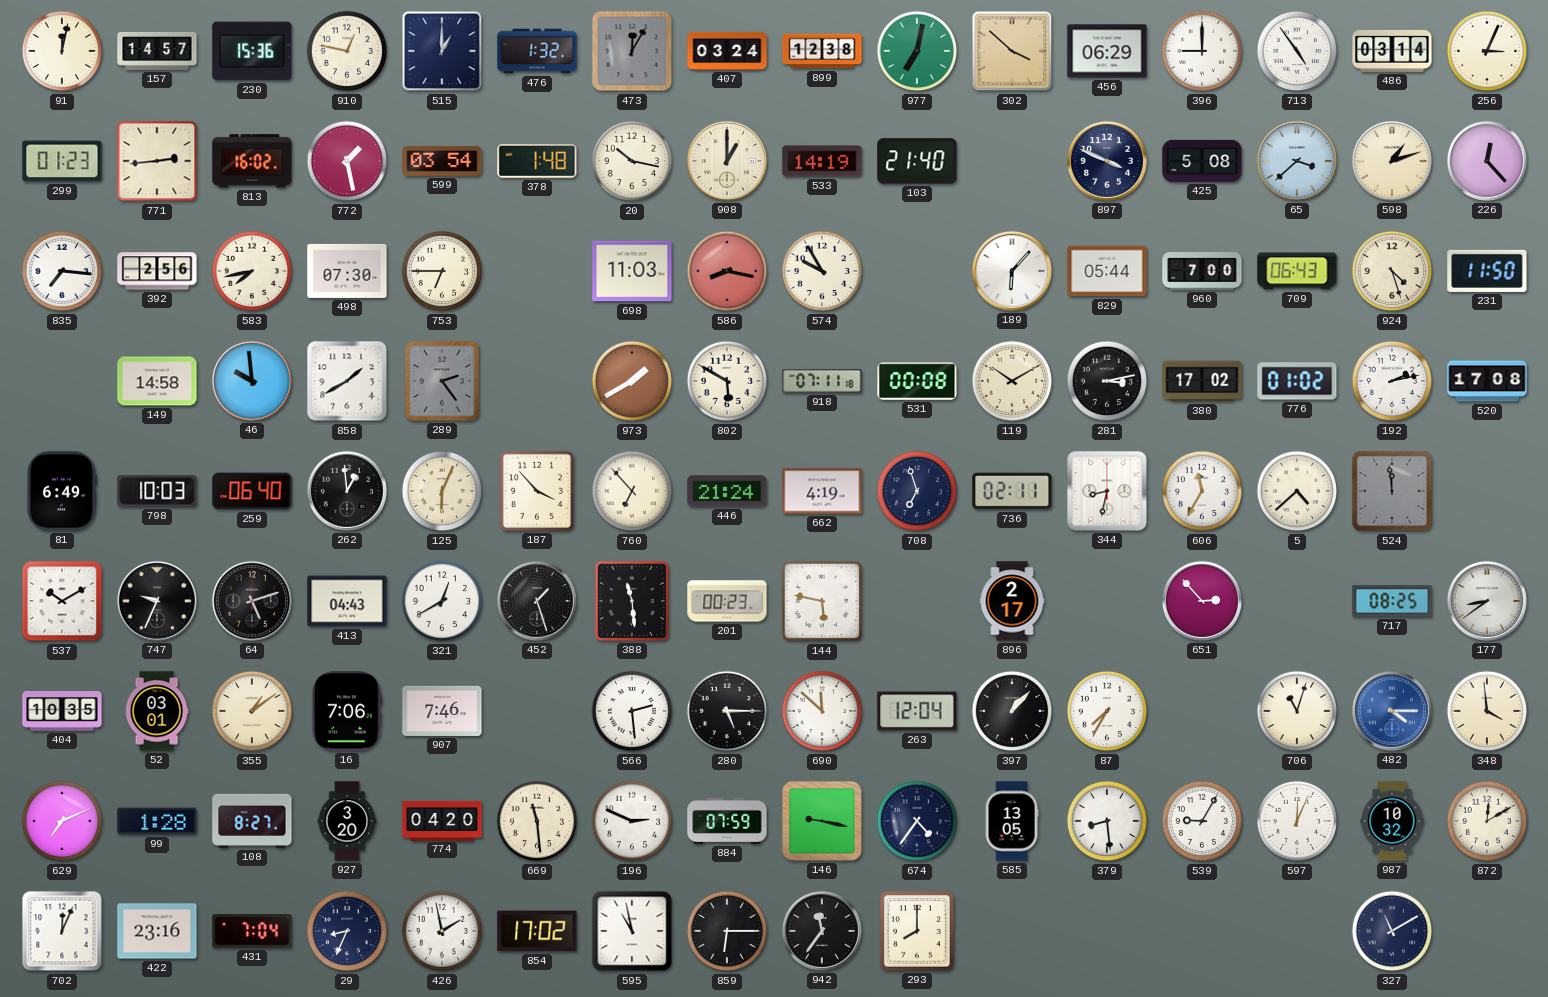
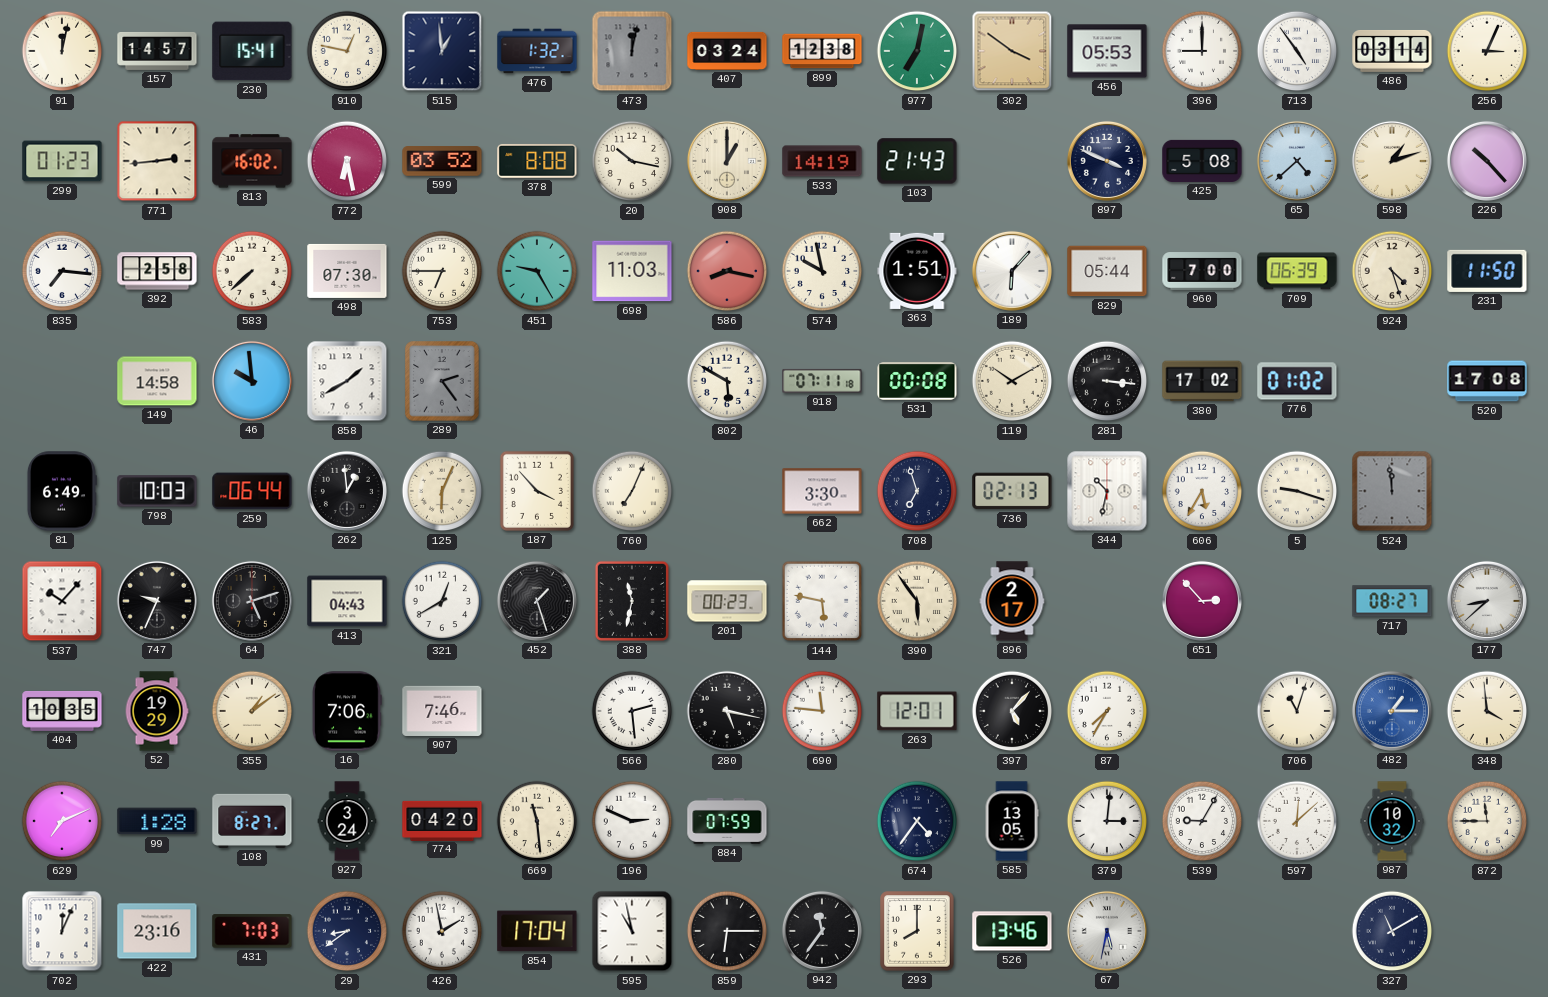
230: 15:36 -> 15:41 (252, 51)
515: 1:00 -> 12:59 (442, 51)
473: 12:05 -> 12:02 (632, 51)
302: 3:52 -> 3:51 (1012, 51)
456: 06:29 -> 05:53 (1107, 51)
772: 1:28 -> 6:28 (347, 161)
599: 03:54 -> 03:52 (442, 161)
378: 1:48 -> 8:08 (537, 161)
103: 21:40 -> 21:43 (917, 161)
65: 3:38 -> 4:38 (1297, 161)
226: 12:23 -> 10:23 (1487, 161)
392: 2:56 -> 2:58 (157, 271)
583: 7:43 -> 7:38 (252, 271)
451: none -> 9:25 (537, 271)
574: 9:55 -> 9:58 (822, 271)
363: none -> 1:51 (917, 271)
709: 06:43 -> 06:39 (1297, 271)
973: 1:40 -> none (632, 381)
281: 3:13 -> 3:16 (1107, 381)
192: 2:13 -> none (1392, 381)
259: 06:40 -> 06:44 (252, 491)
760: 6:53 -> 7:04 (632, 491)
446: 21:24 -> none (727, 491)
662: 4:19 -> 3:30 (822, 491)
736: 02:11 -> 02:13 (1012, 491)
344: 8:32 -> 10:32 (1107, 491)
606: 11:35 -> 5:35 (1202, 491)
5: 4:38 -> 9:18 (1297, 491)
537: 10:10 -> 10:07 (62, 601)
388: 11:29 -> 11:32 (632, 601)
390: none -> 5:54 (917, 601)
717: 08:25 -> 08:27 (1392, 601)
177: 8:39 -> 8:38 (1487, 601)
52: 03:01 -> 19:29 (157, 711)
280: 5:15 -> 5:17 (727, 711)
690: 11:52 -> 11:46 (822, 711)
263: 12:04 -> 12:01 (917, 711)
397: 1:07 -> 5:07 (1012, 711)
482: 4:15 -> 1:15 (1392, 711)
927: 3:20 -> 3:24 (347, 821)
146: 9:17 -> none (822, 821)
379: 8:29 -> 3:01 (1107, 821)
597: 12:04 -> 12:08 (1297, 821)
872: 12:10 -> 11:45 (1487, 821)
431: 7:04 -> 7:03 (252, 931)
29: 8:34 -> 8:39 (347, 931)
854: 17:02 -> 17:04 (537, 931)
526: none -> 13:46 (1012, 931)
67: none -> 5:32 (1107, 931)
